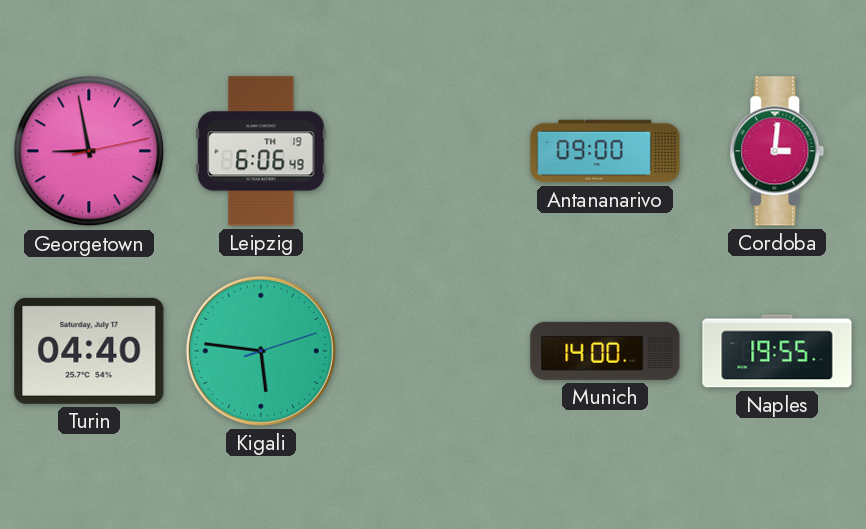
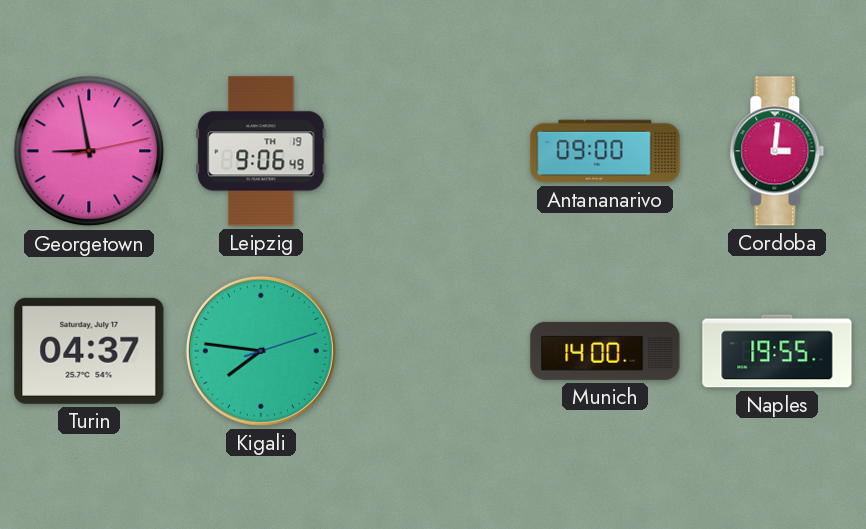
Leipzig: 6:06 -> 9:06 (261, 151)
Turin: 04:40 -> 04:37 (89, 351)
Kigali: 5:46 -> 7:46 (261, 351)
